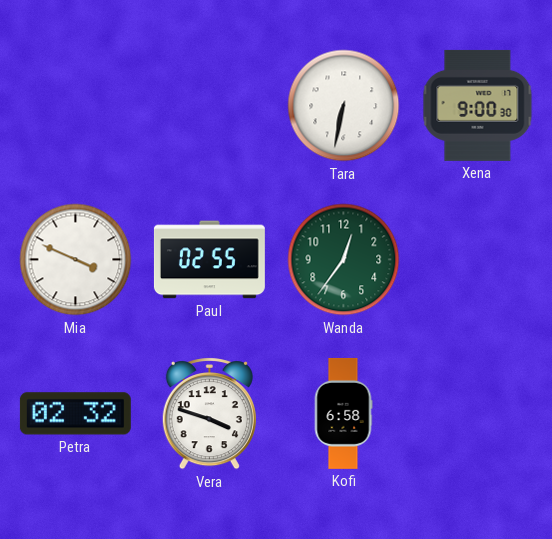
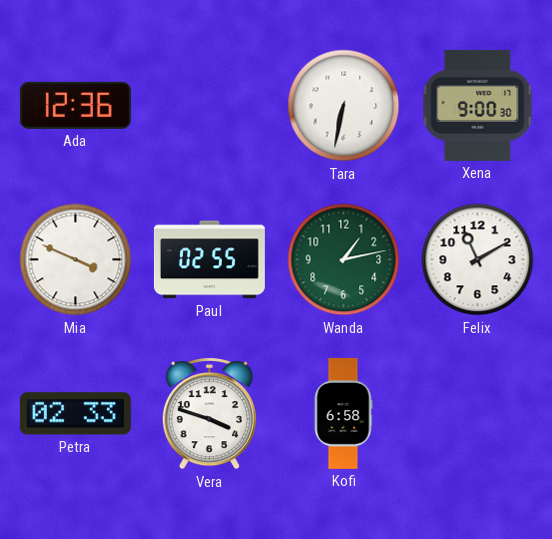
Ada: none -> 12:36 (75, 105)
Wanda: 12:36 -> 1:13 (344, 260)
Felix: none -> 11:10 (478, 260)
Petra: 02:32 -> 02:33 (75, 414)
